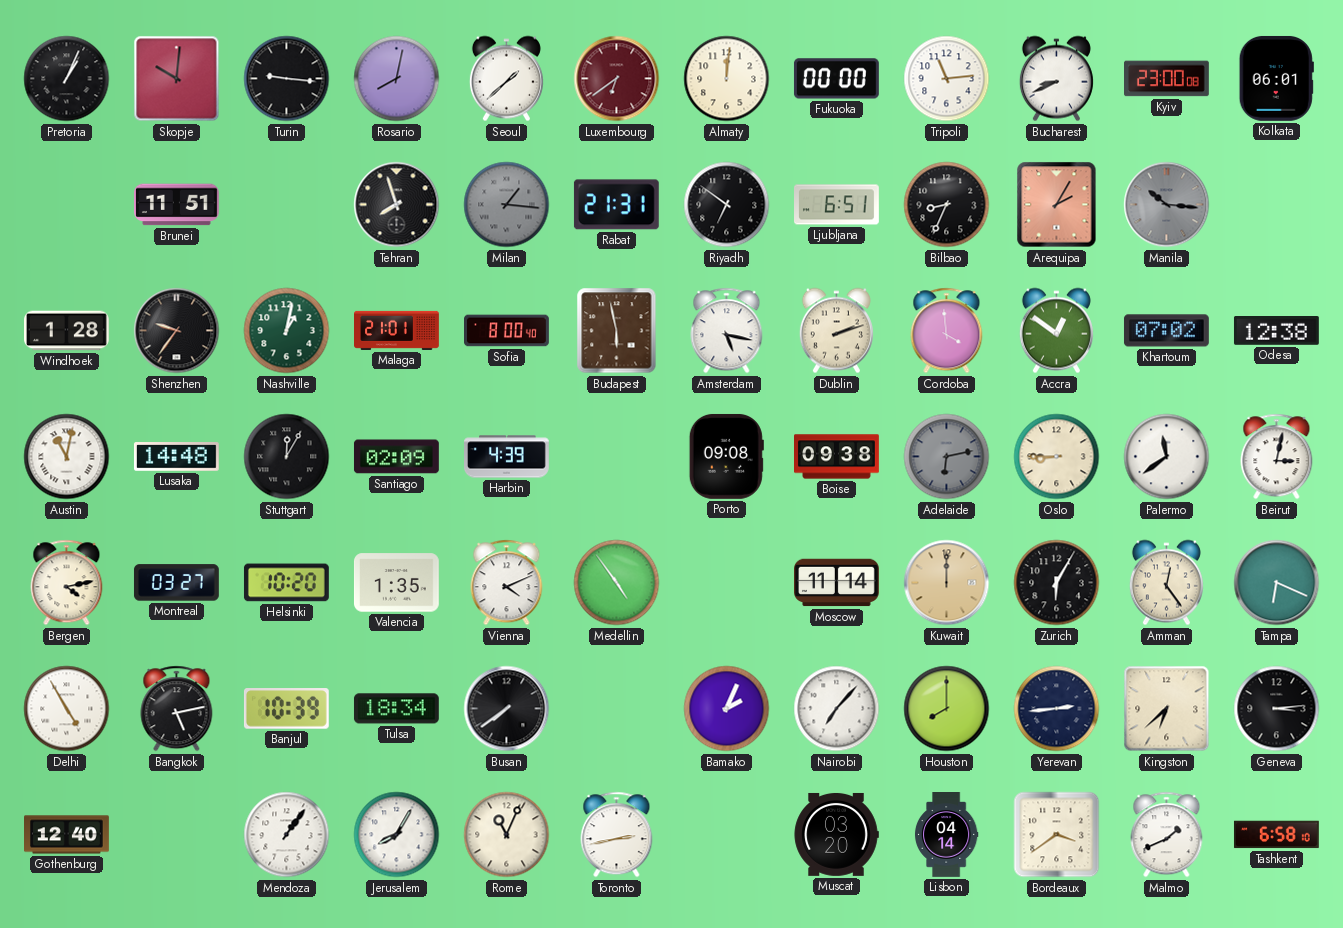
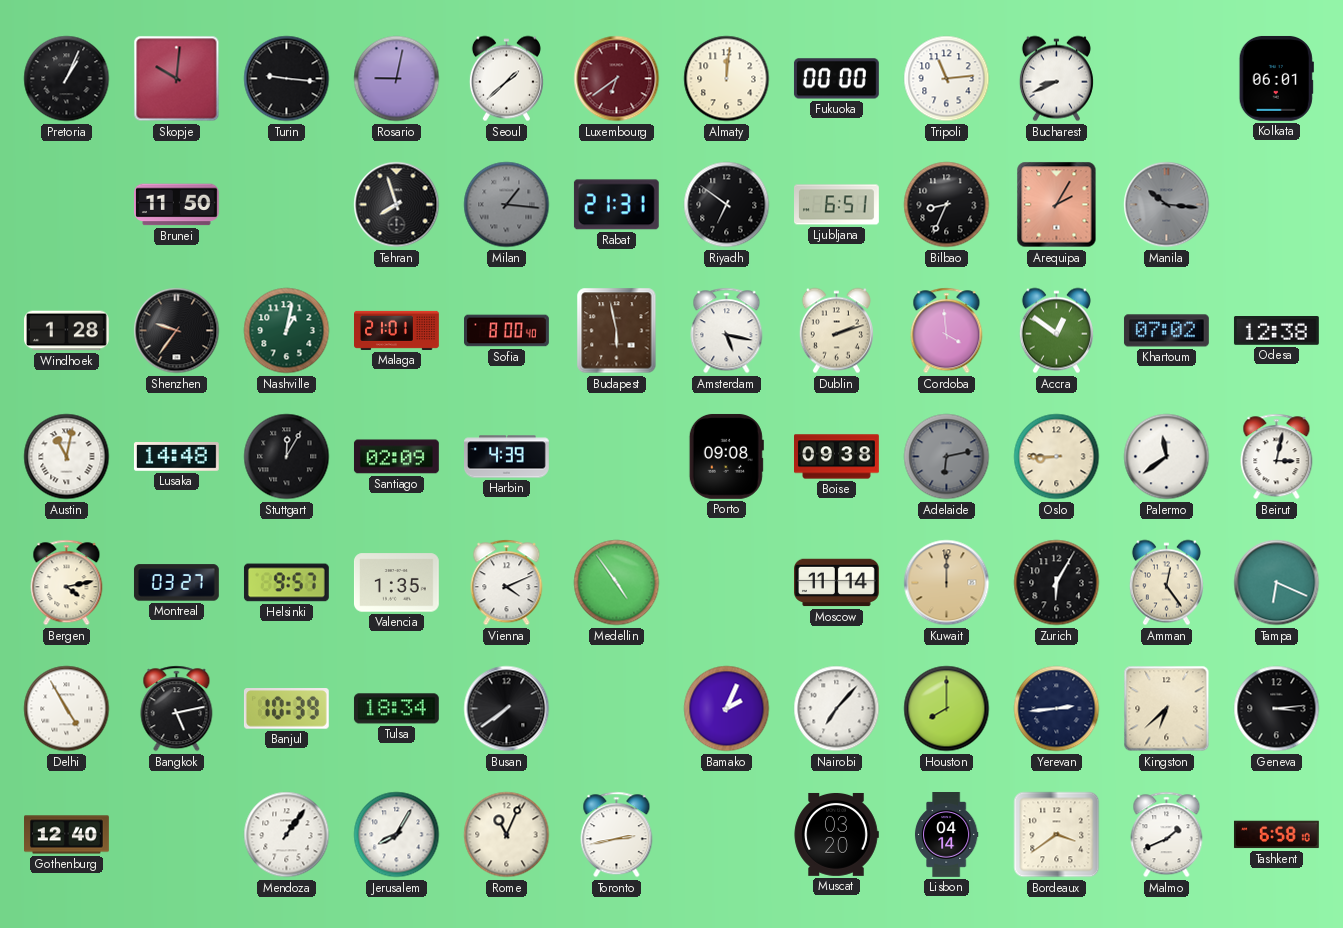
Rosario: 8:02 -> 9:02 (397, 79)
Kyiv: 23:00 -> none (1167, 79)
Brunei: 11:51 -> 11:50 (177, 205)
Helsinki: 10:20 -> 9:57 (286, 583)
